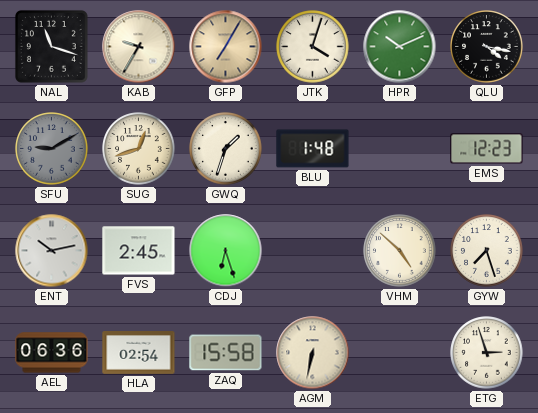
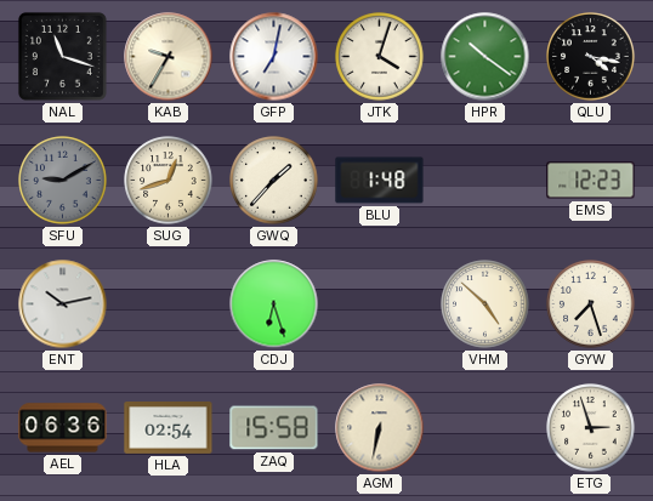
GFP: 7:05 -> 7:02 (274, 57)
GFP dial: champagne -> white (274, 57)
HPR: 10:11 -> 10:21 (486, 57)
GWQ: 1:33 -> 1:37 (274, 181)
FVS: 2:45 -> none (139, 251)
